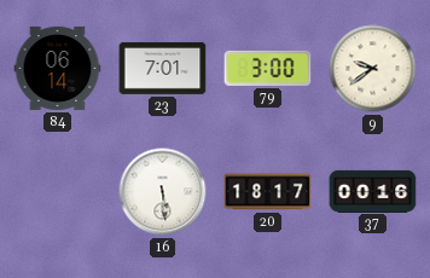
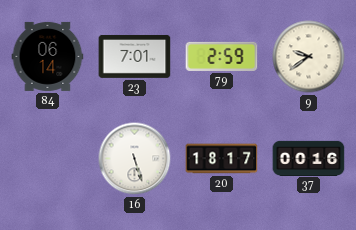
79: 3:00 -> 2:59 (222, 56)
16: 5:29 -> 5:27 (135, 159)
